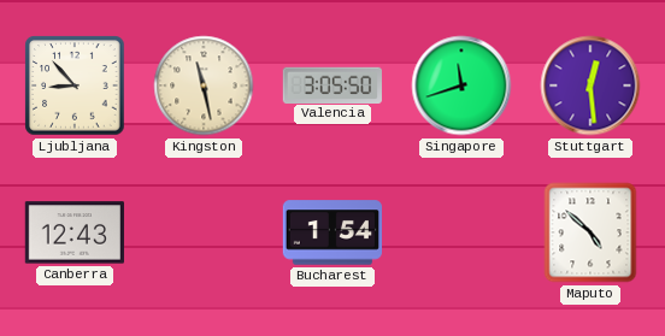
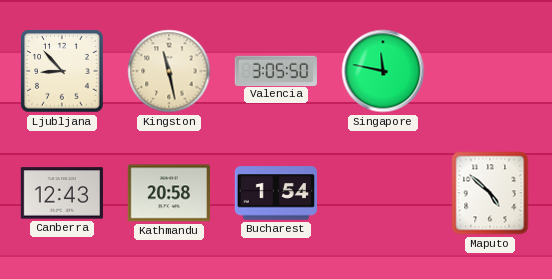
Singapore: 11:42 -> 11:47 (383, 71)
Stuttgart: 12:29 -> none (590, 86)
Kathmandu: none -> 20:58 (168, 193)
